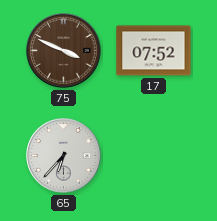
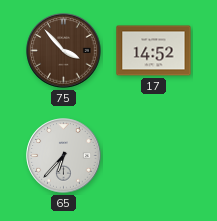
75: 3:49 -> 3:53 (64, 51)
17: 07:52 -> 14:52 (154, 51)
